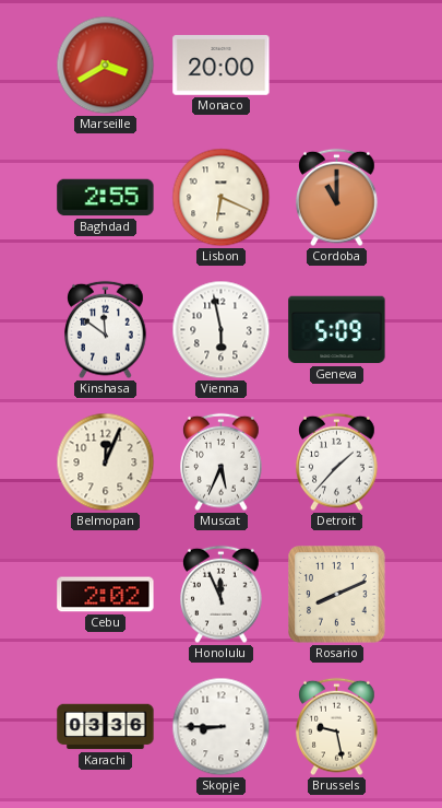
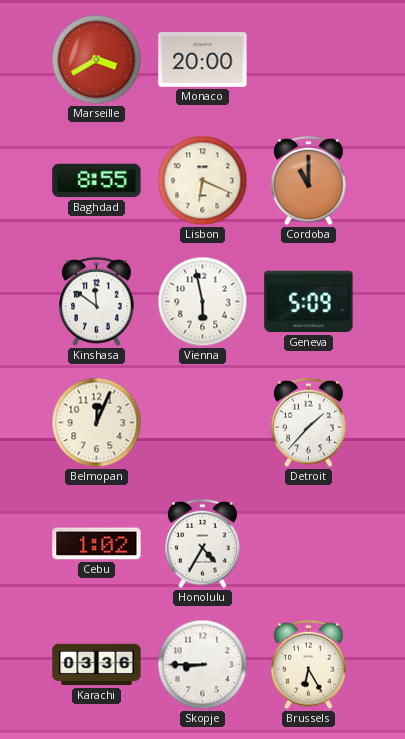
Baghdad: 2:55 -> 8:55 (97, 181)
Muscat: 5:34 -> none (222, 462)
Cebu: 2:02 -> 1:02 (97, 544)
Honolulu: 11:56 -> 4:35 (203, 544)
Rosario: 8:11 -> none (337, 595)
Brussels: 9:28 -> 6:25 (309, 665)
